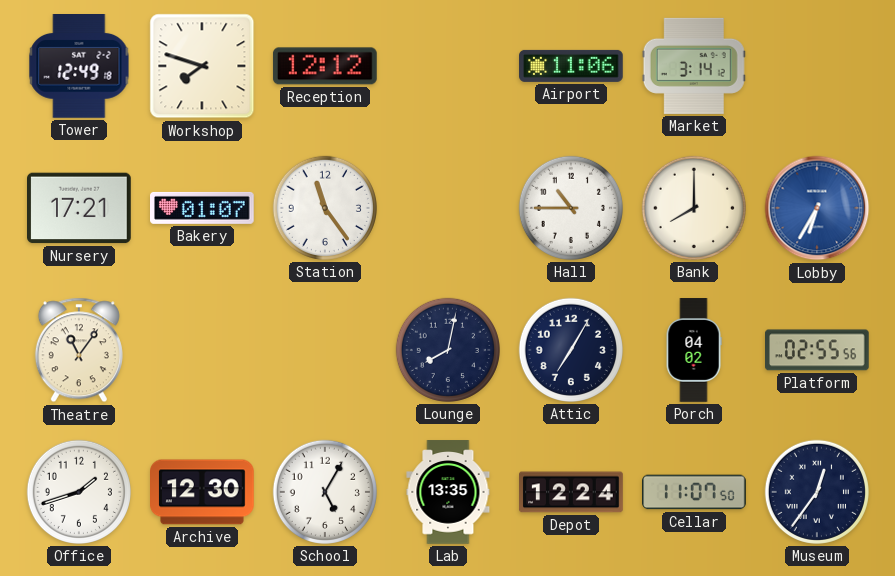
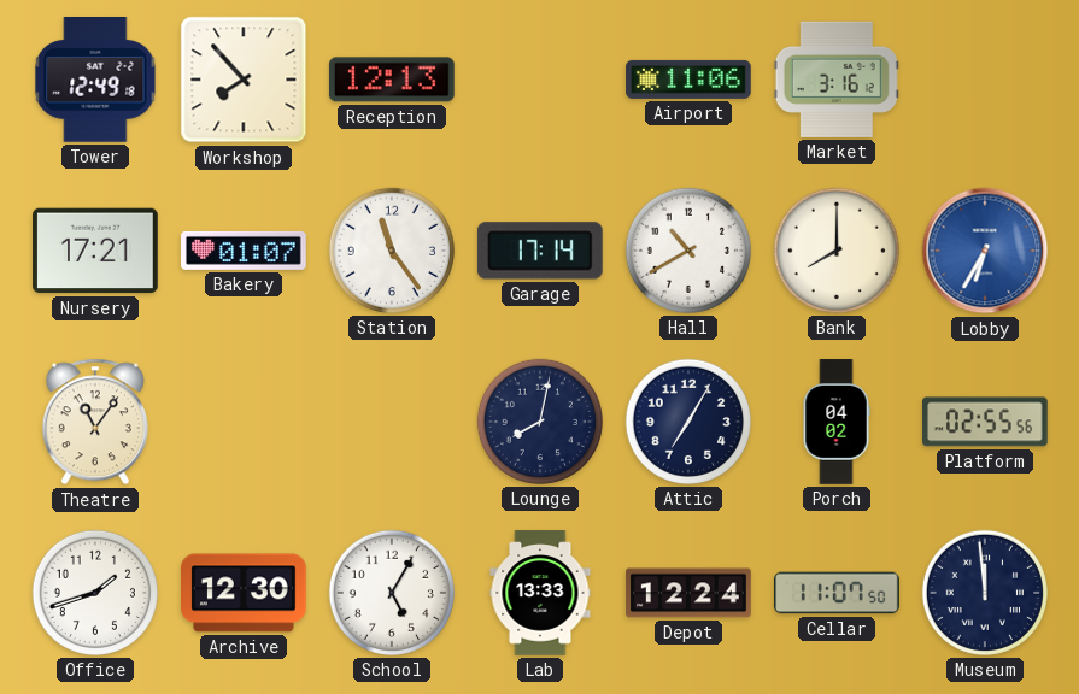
Workshop: 7:48 -> 7:53 (244, 80)
Reception: 12:12 -> 12:13 (392, 80)
Market: 3:14 -> 3:16 (837, 80)
Garage: none -> 17:14 (540, 251)
Hall: 10:45 -> 10:40 (688, 251)
Lab: 13:35 -> 13:33 (540, 593)
Museum: 12:36 -> 11:59 (985, 593)
